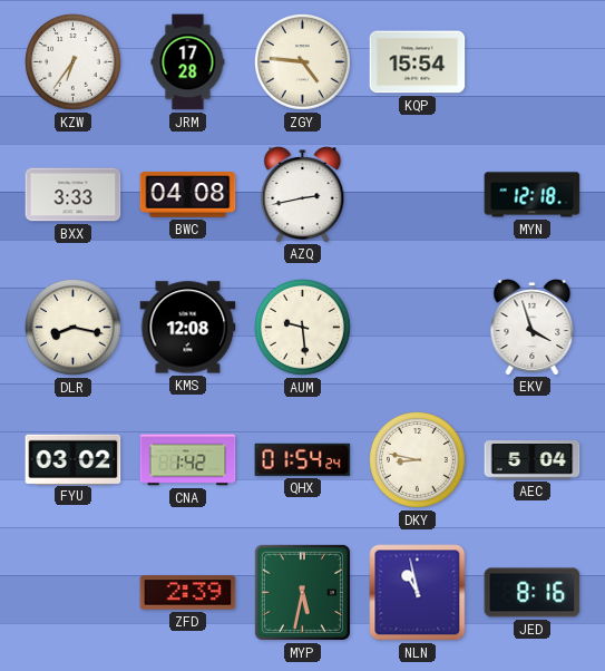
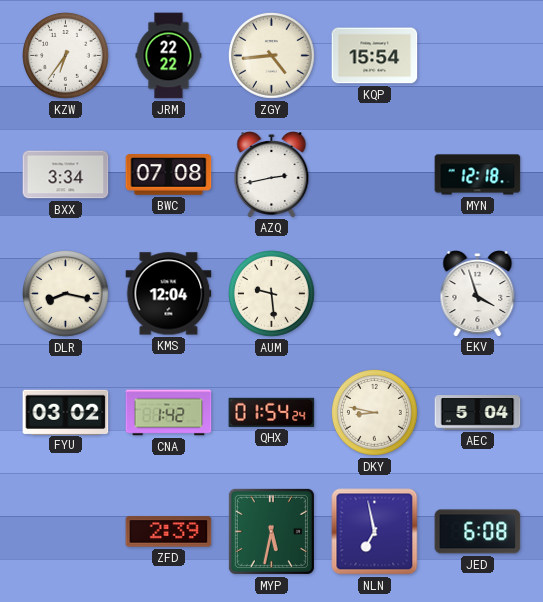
JRM: 17:28 -> 22:22 (169, 56)
ZGY: 4:46 -> 4:44 (272, 56)
BXX: 3:33 -> 3:34 (66, 175)
BWC: 04:08 -> 07:08 (169, 175)
KMS: 12:08 -> 12:04 (169, 294)
NLN: 10:58 -> 6:58 (375, 532)
JED: 8:16 -> 6:08 (478, 532)
